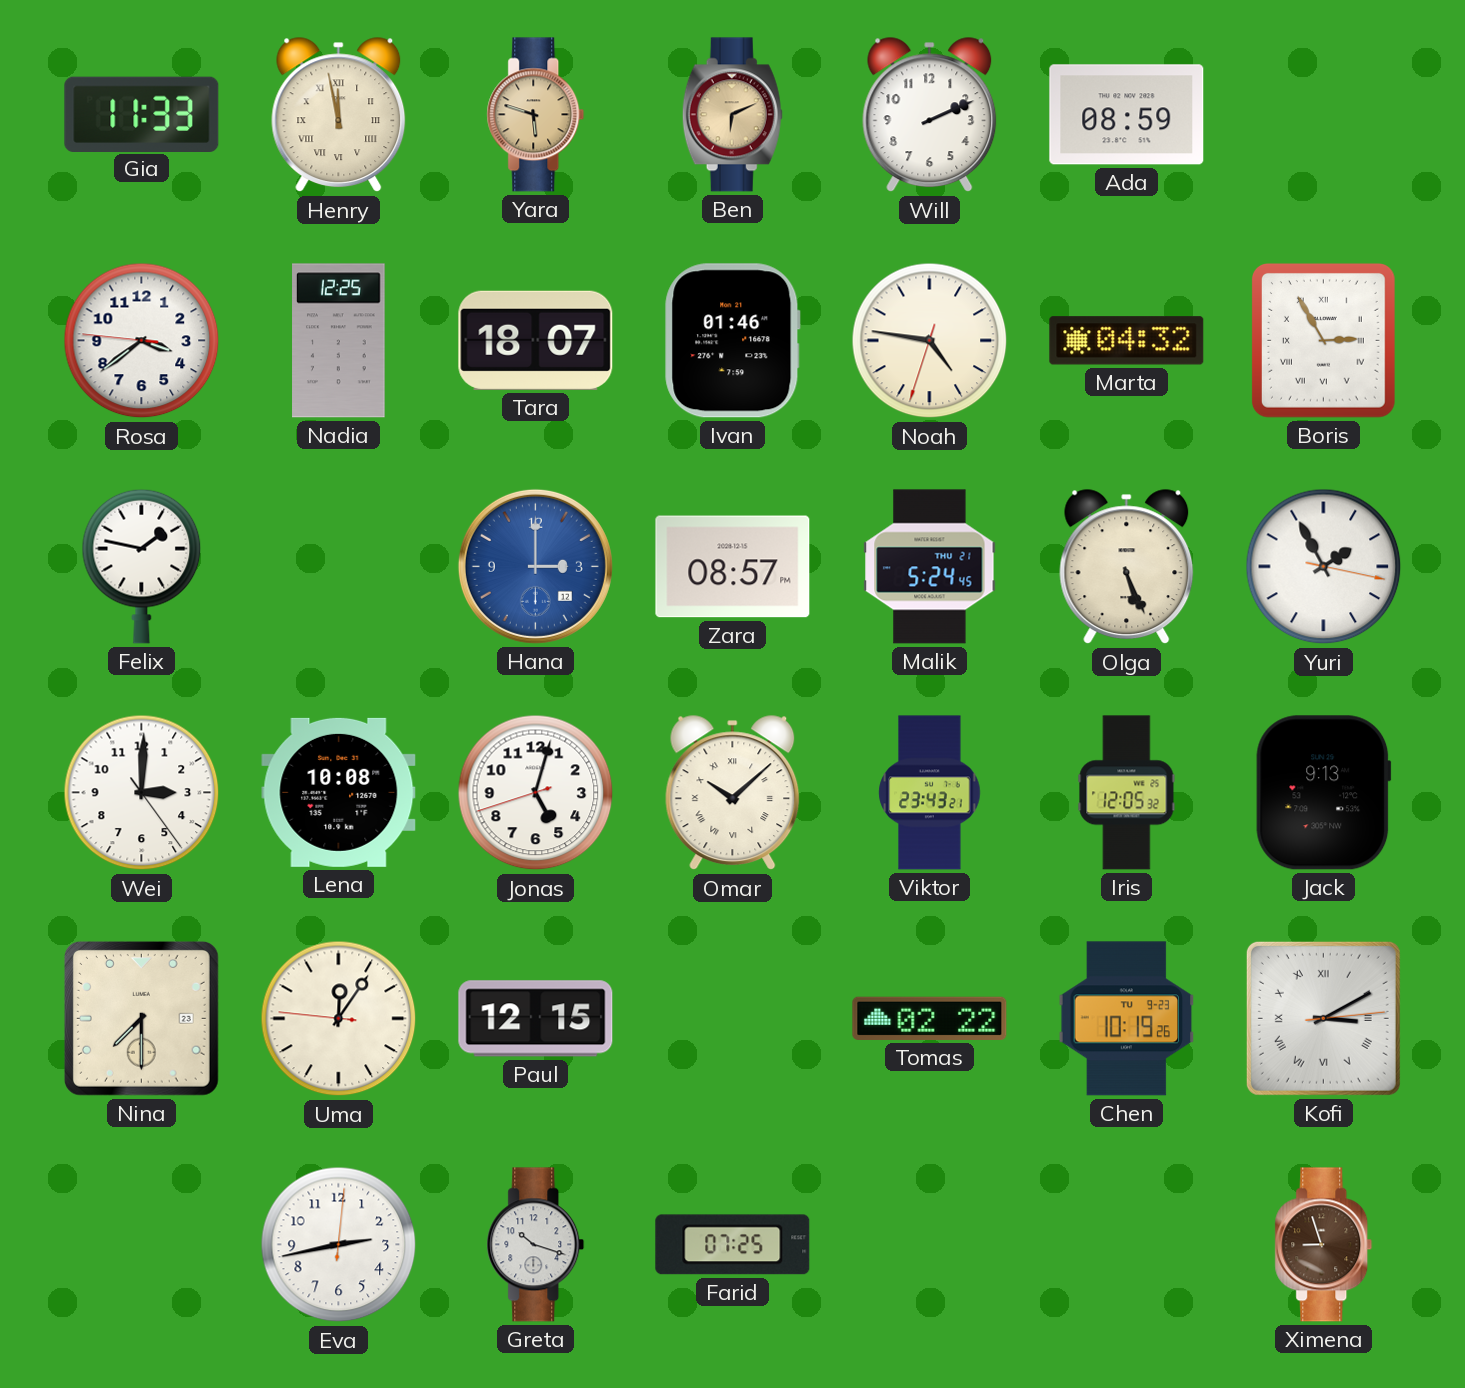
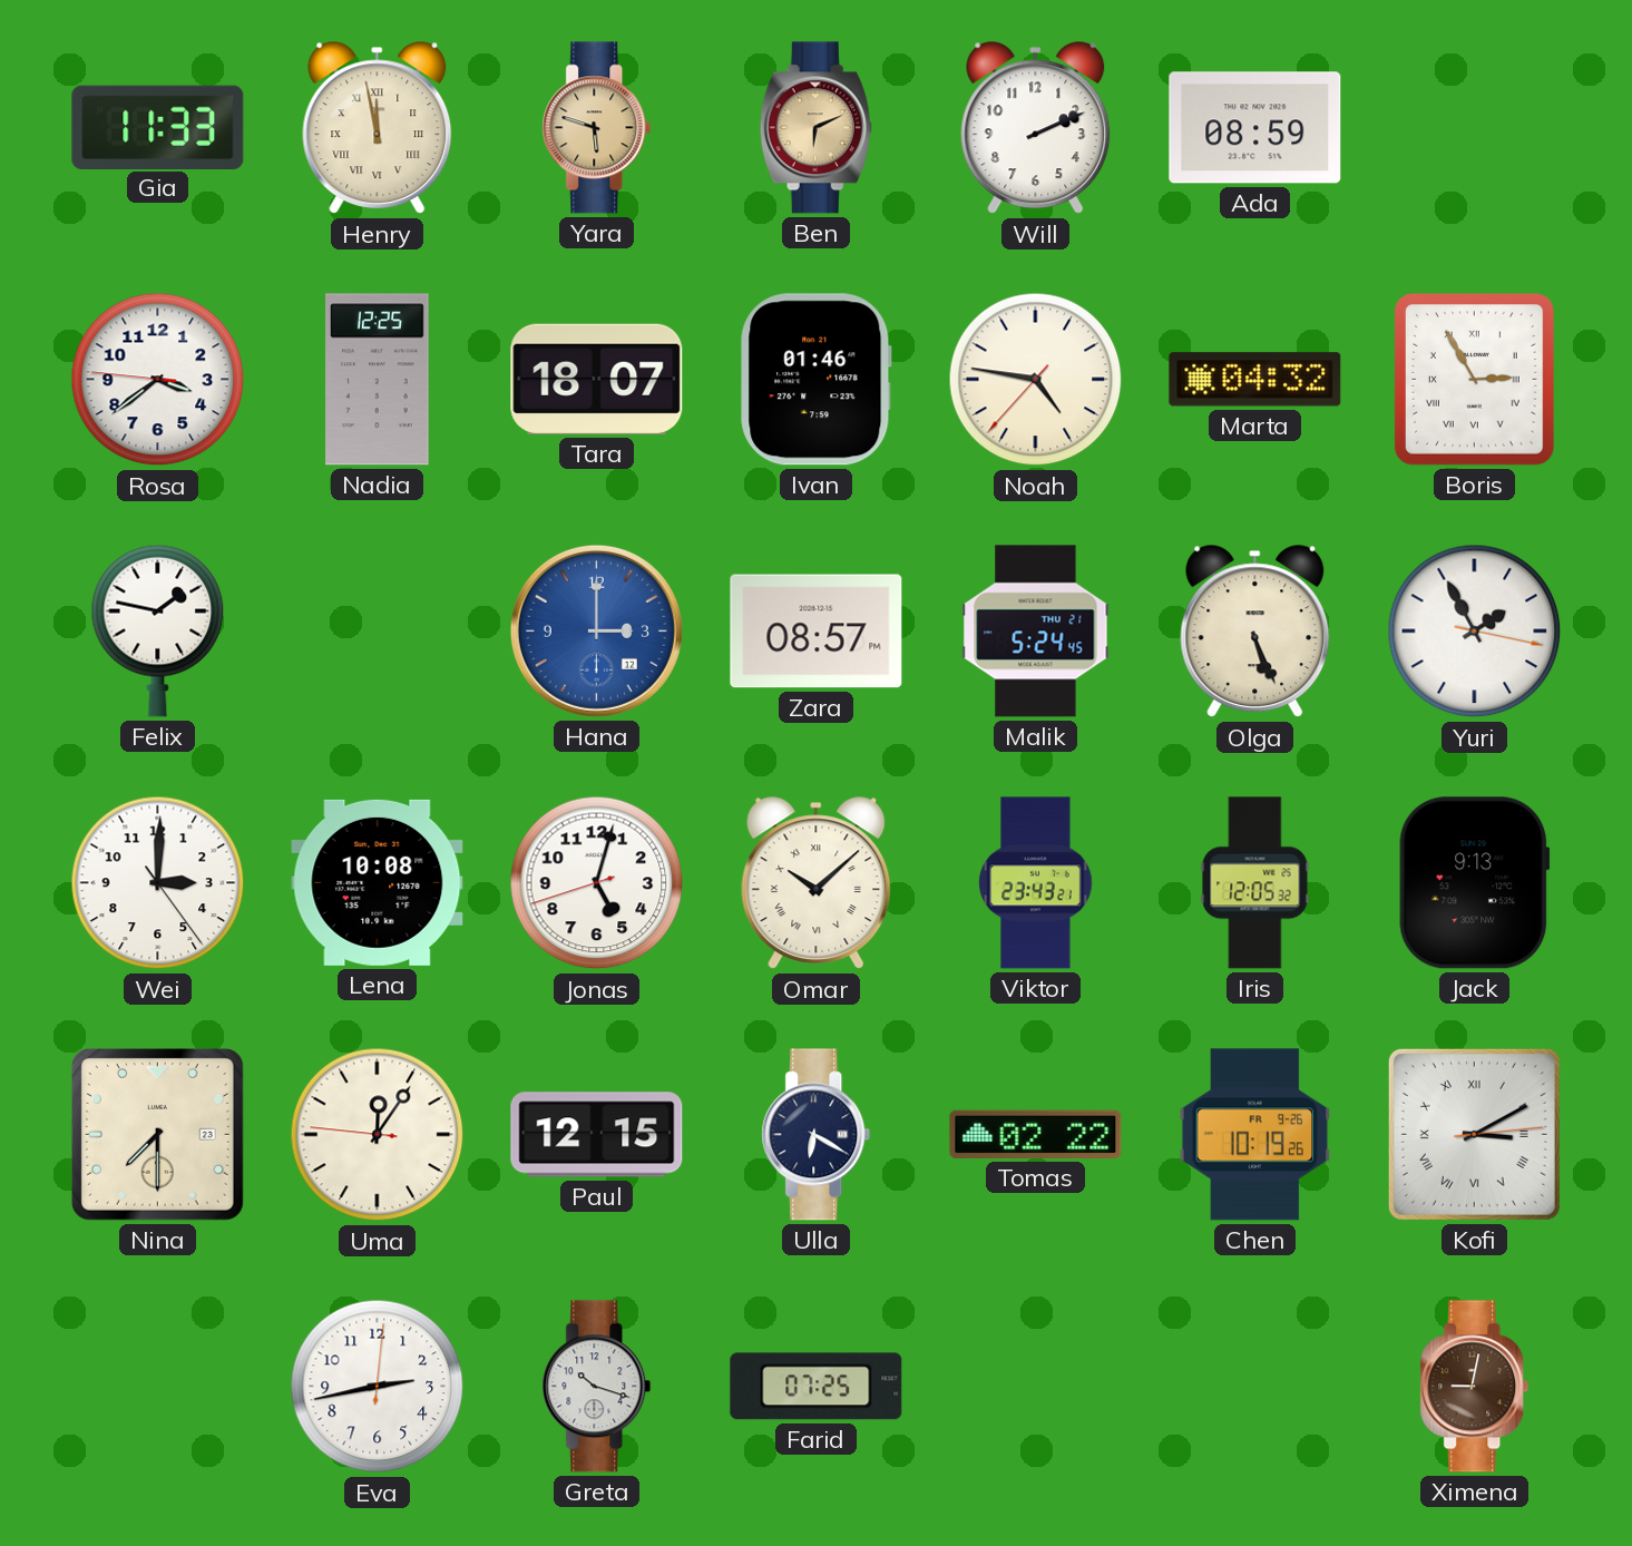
Noah: 4:46:33 -> 4:46:37 (1036, 380)
Ulla: none -> 6:20 (817, 1135)
Chen date: TU 9-23 -> FR 9-26 (1255, 1135)
Ximena: 8:57 -> 9:02 (1475, 1387)
